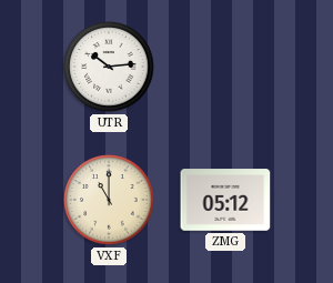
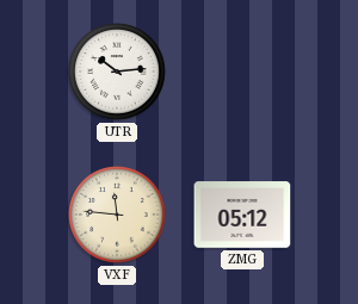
VXF: 11:00 -> 11:46 (117, 215)
